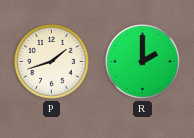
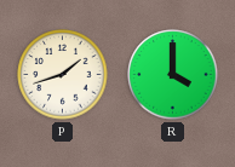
R: 2:00 -> 4:00 (173, 75)
